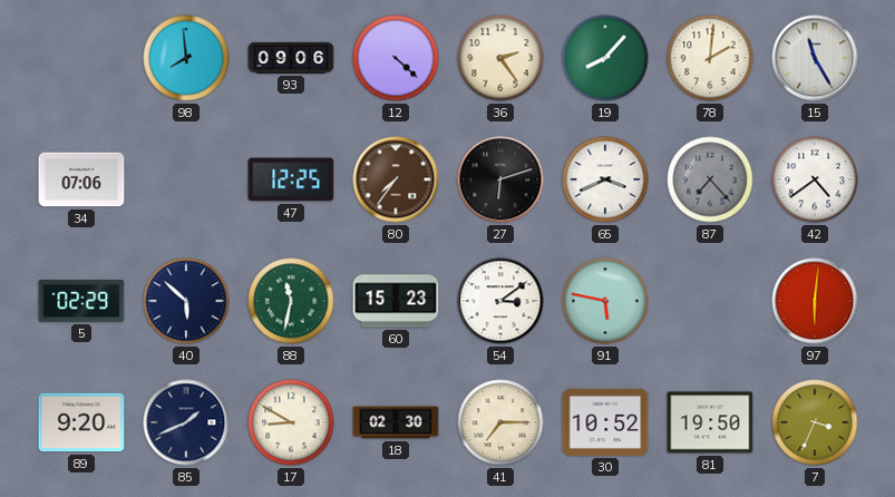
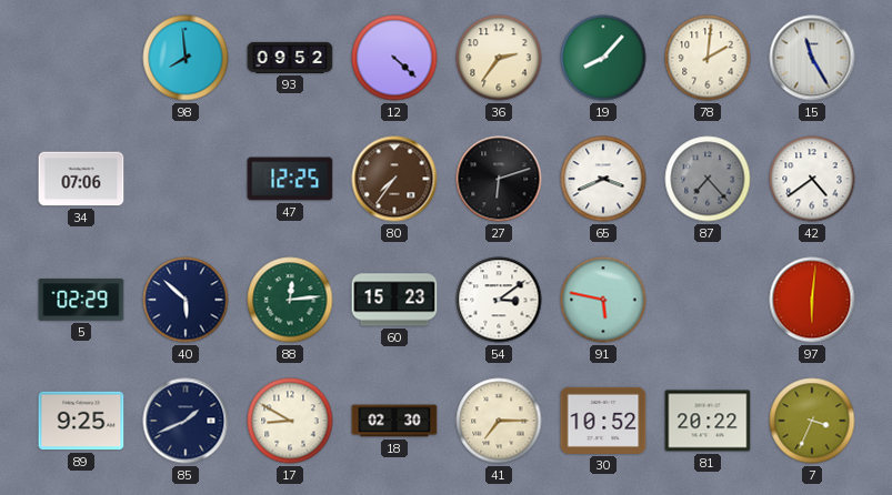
93: 09:06 -> 09:52 (290, 58)
36: 2:24 -> 2:36 (499, 58)
88: 11:32 -> 12:14 (290, 300)
89: 9:20 -> 9:25 (81, 421)
81: 19:50 -> 20:22 (708, 421)
